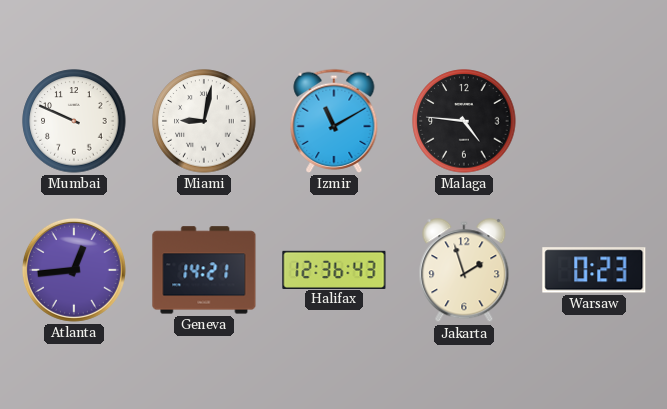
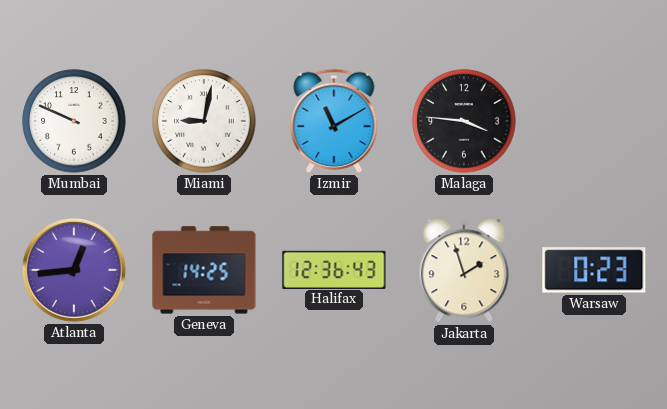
Malaga: 4:46 -> 3:46 (464, 121)
Geneva: 14:21 -> 14:25 (204, 270)
